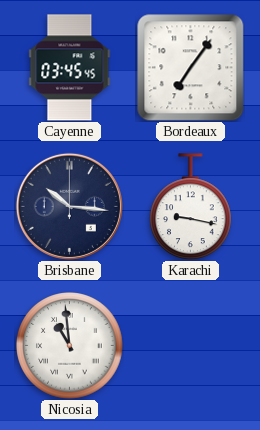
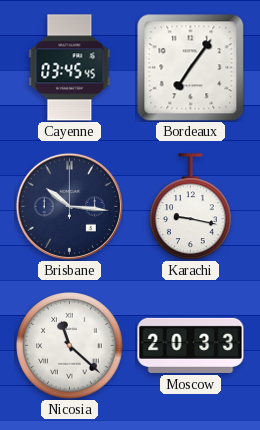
Nicosia: 10:59 -> 11:22 (70, 346)
Moscow: none -> 20:33 (191, 345)
